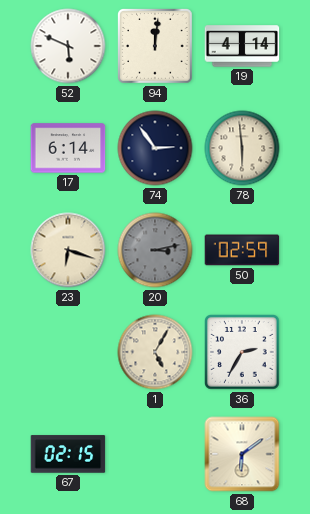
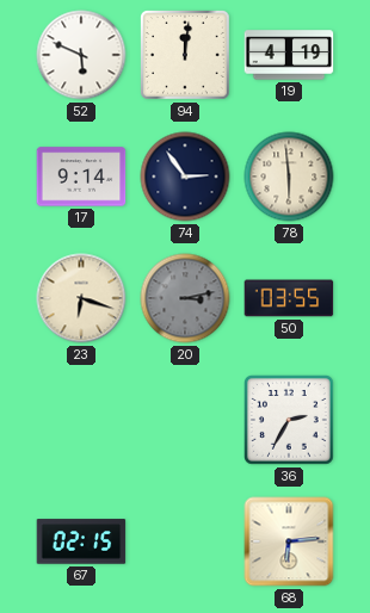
19: 4:14 -> 4:19 (289, 55)
17: 6:14 -> 9:14 (81, 177)
50: 02:59 -> 03:55 (289, 298)
1: 5:05 -> none (155, 352)
68: 6:09 -> 6:14 (289, 541)
